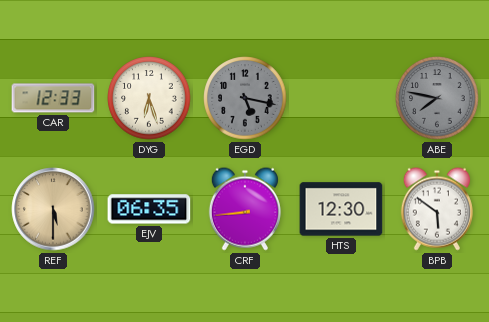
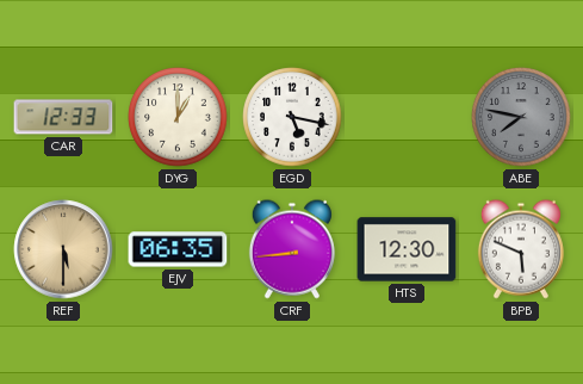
DYG: 6:27 -> 1:00 (178, 117)
EGD dial: grey -> white (292, 117)
BPB: 5:51 -> 5:49 (521, 249)
